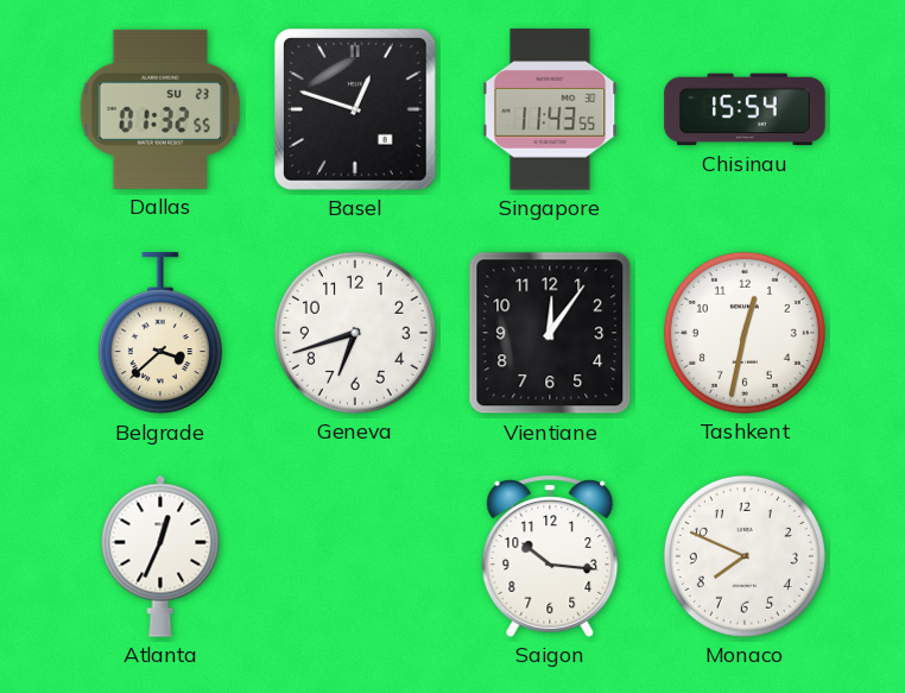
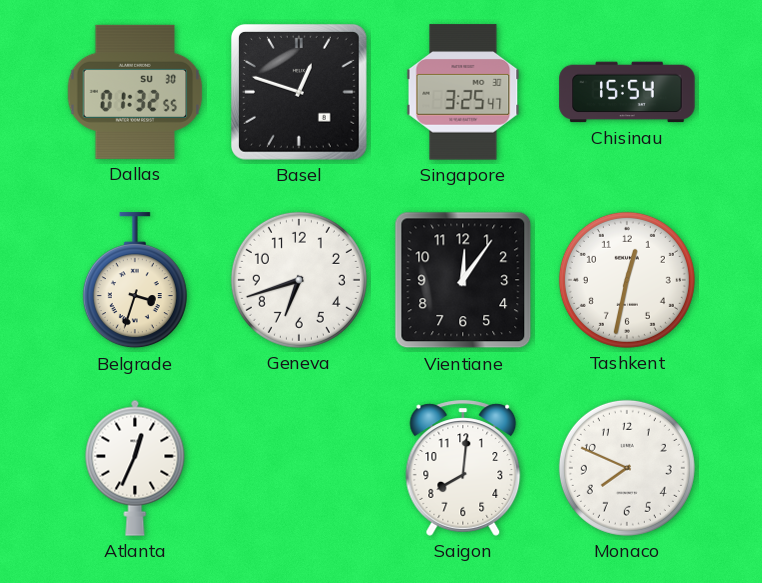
Dallas date: SU 23 -> SU 30 (135, 92)
Singapore: 11:43 -> 3:25 (463, 92)
Belgrade: 3:38 -> 3:33 (135, 281)
Saigon: 10:16 -> 8:01 (463, 468)
